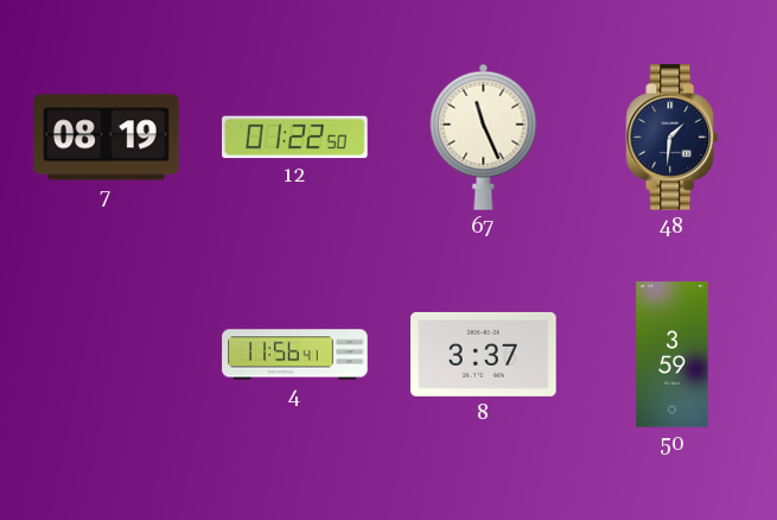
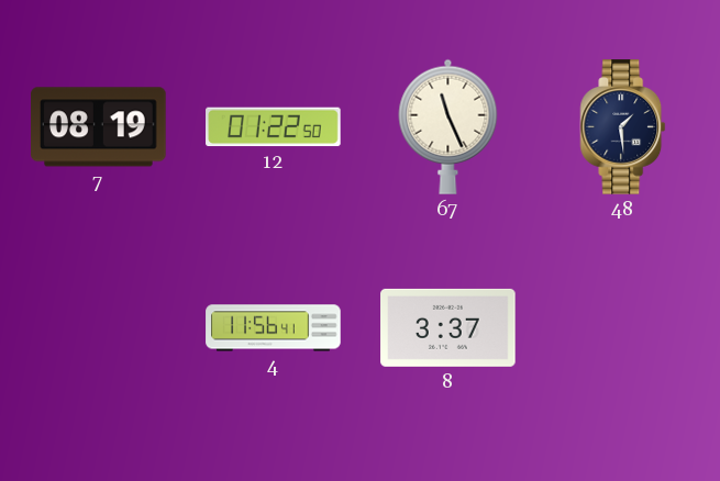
48: 1:31 -> 1:29 (623, 127)
50: 3:59 -> none (673, 355)
